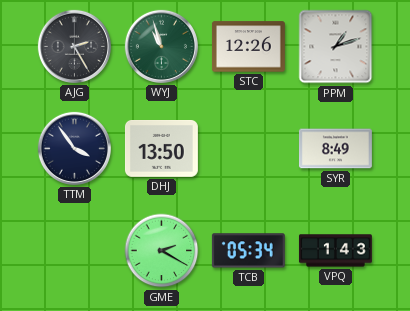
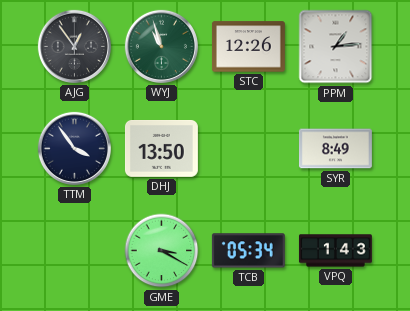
AJG: 2:25 -> 12:54 (74, 46)
PPM: 1:12 -> 1:14 (336, 47)
GME: 2:20 -> 3:20 (162, 251)
